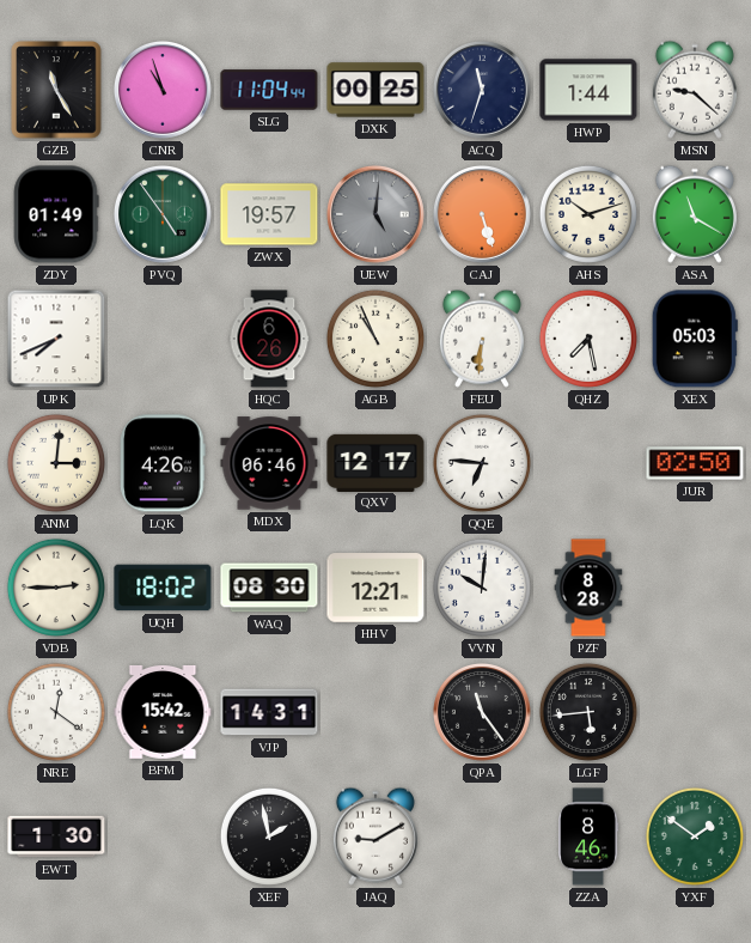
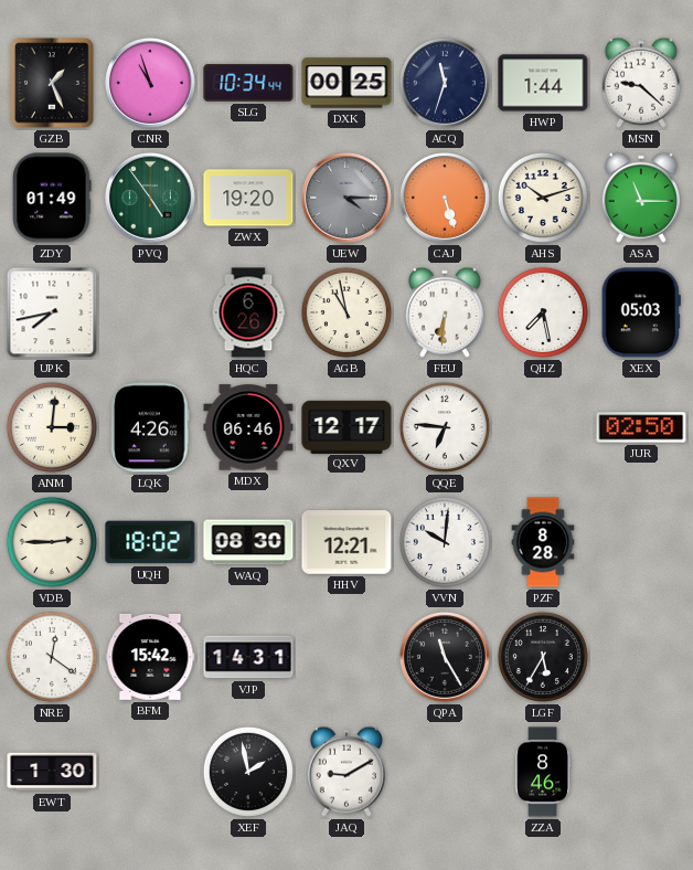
GZB: 11:25 -> 1:26 (52, 83)
SLG: 11:04 -> 10:34 (248, 83)
ZWX: 19:57 -> 19:20 (248, 198)
UEW: 5:01 -> 4:15 (346, 198)
ASA: 11:20 -> 11:15 (641, 198)
UPK: 7:41 -> 7:43 (52, 312)
AGB: 10:56 -> 10:58 (346, 312)
QPA: 11:24 -> 11:25 (445, 657)
LGF: 5:44 -> 5:35 (543, 657)
YXF: 1:51 -> none (695, 836)
